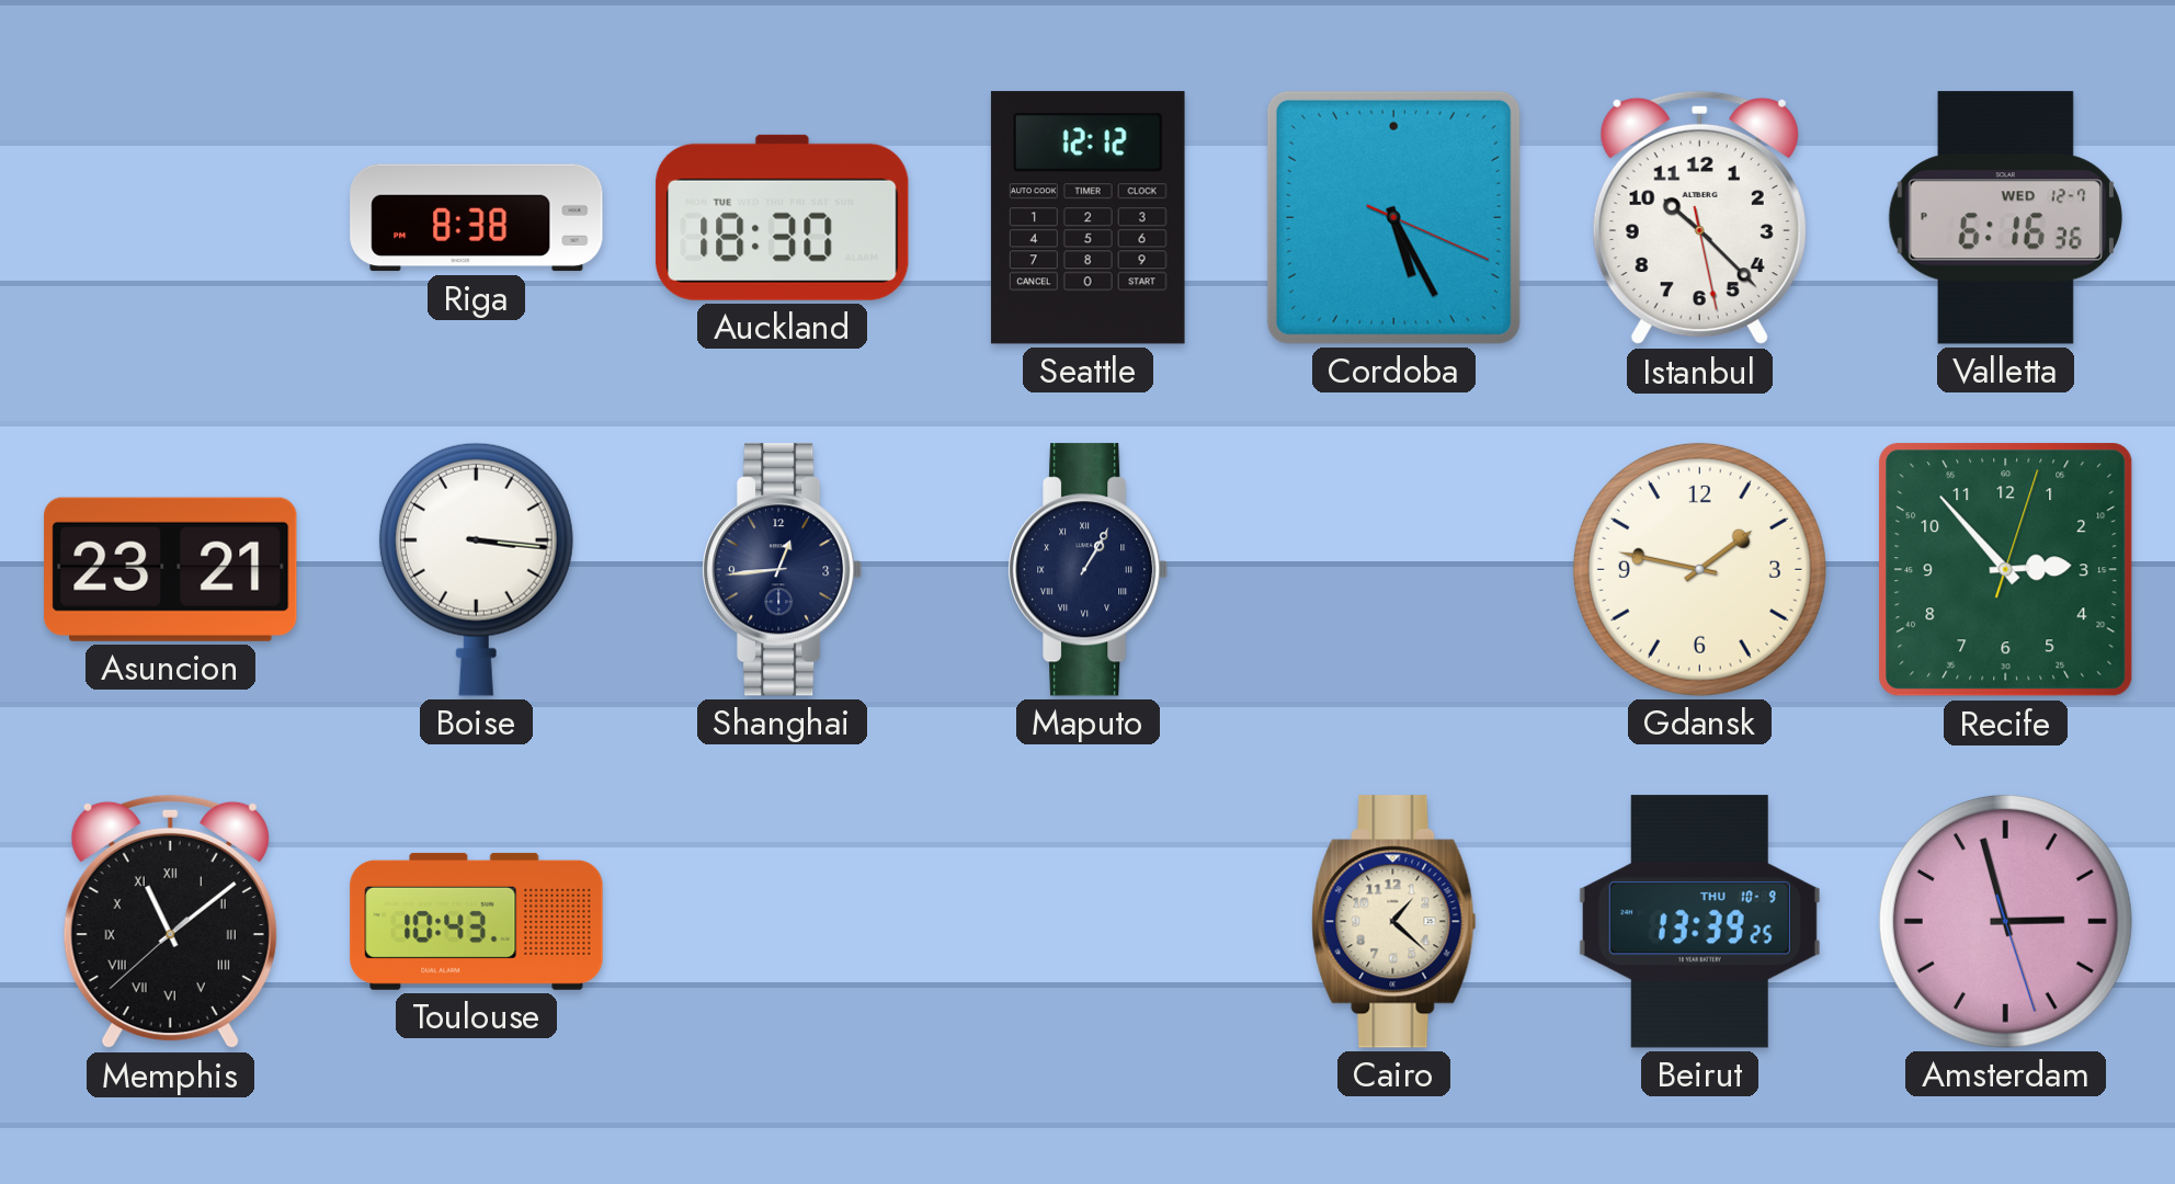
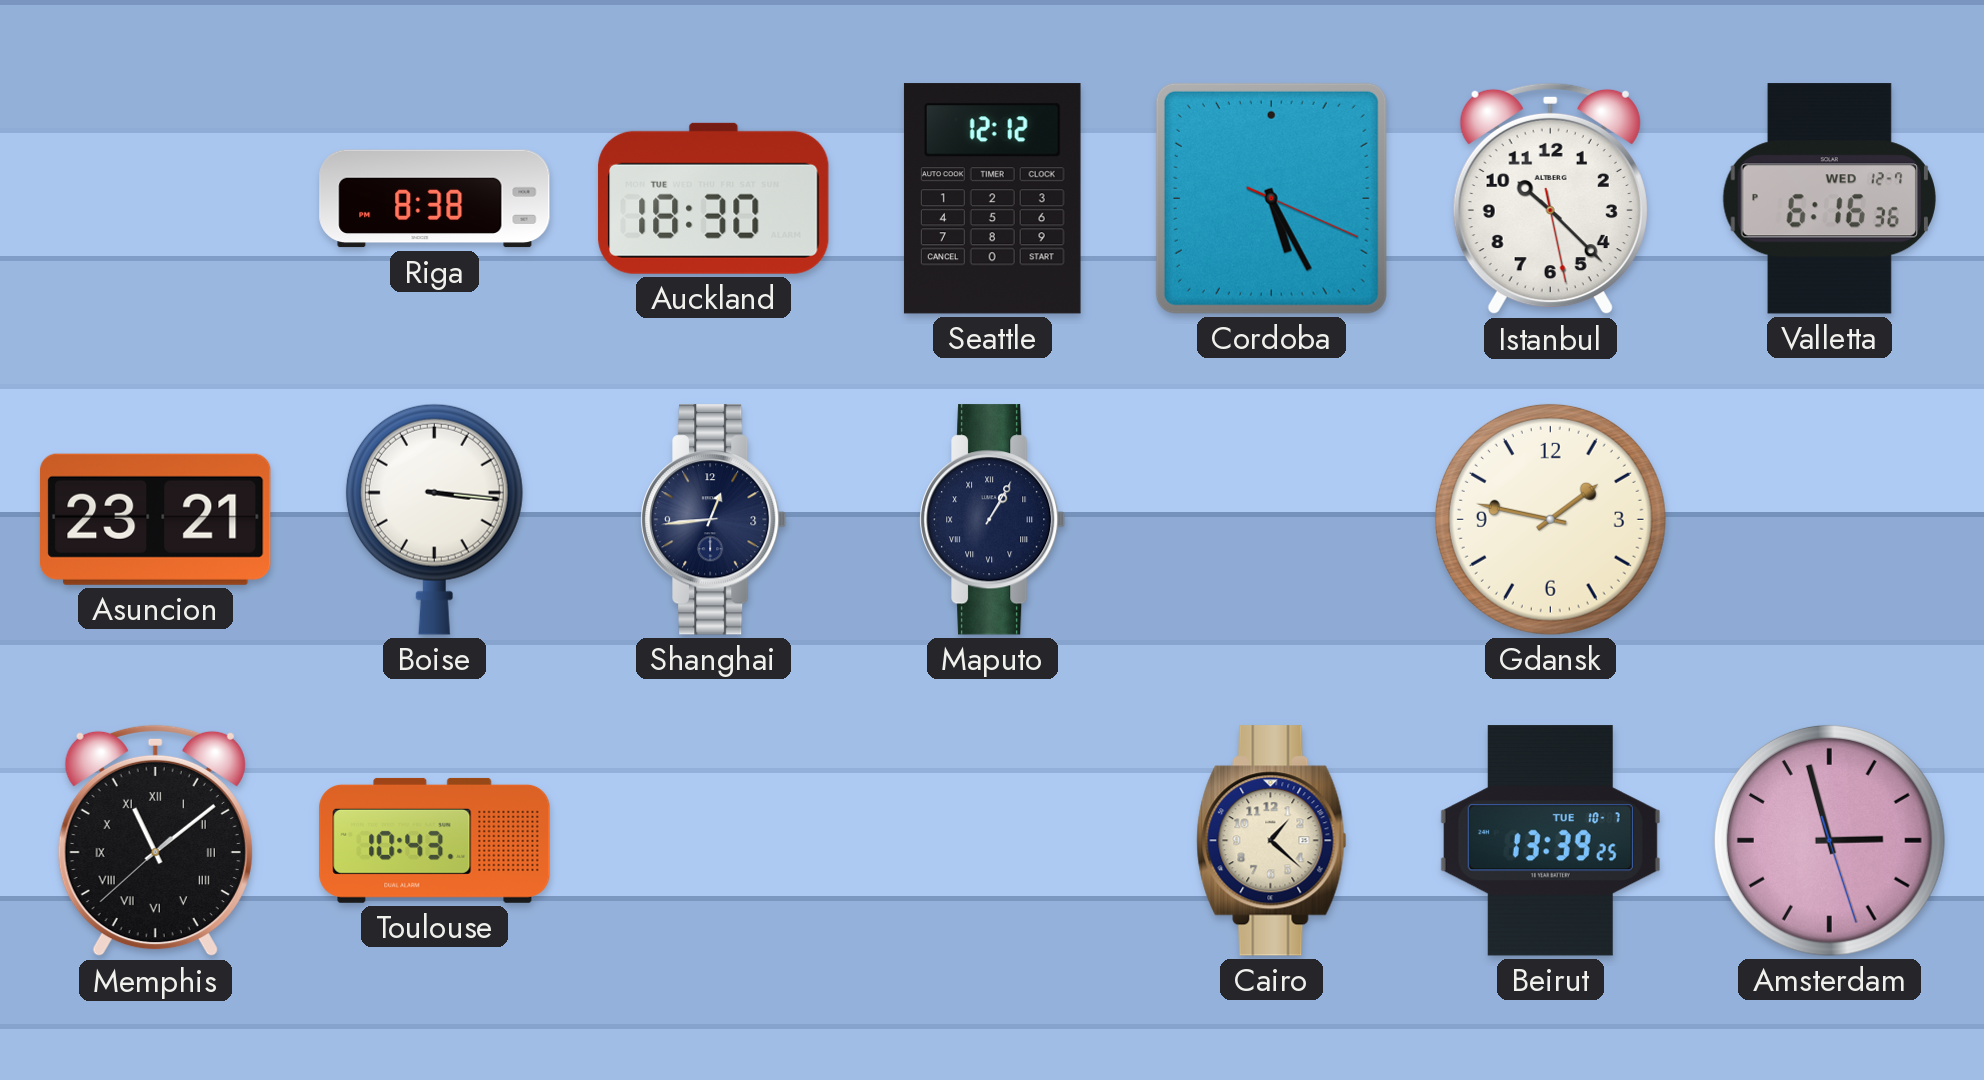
Recife: 2:53 -> none (2006, 570)
Beirut date: THU 10-9 -> TUE 10-7 (1550, 841)
